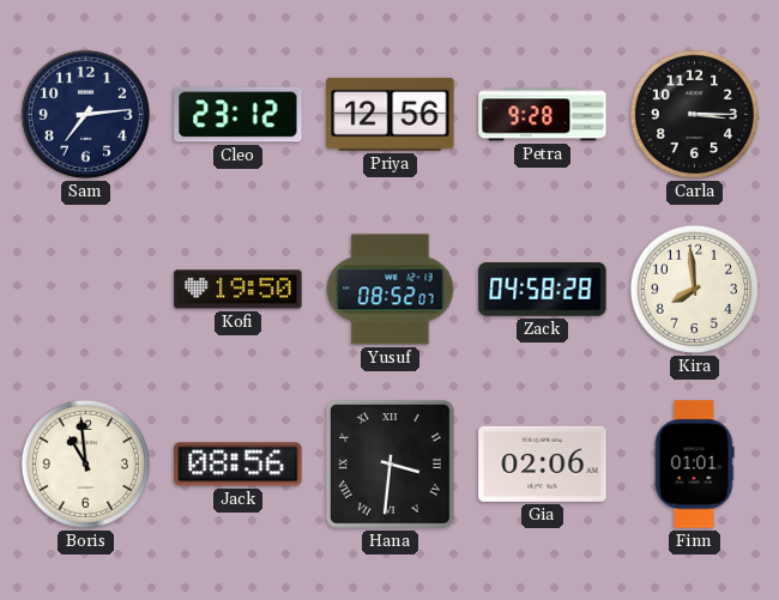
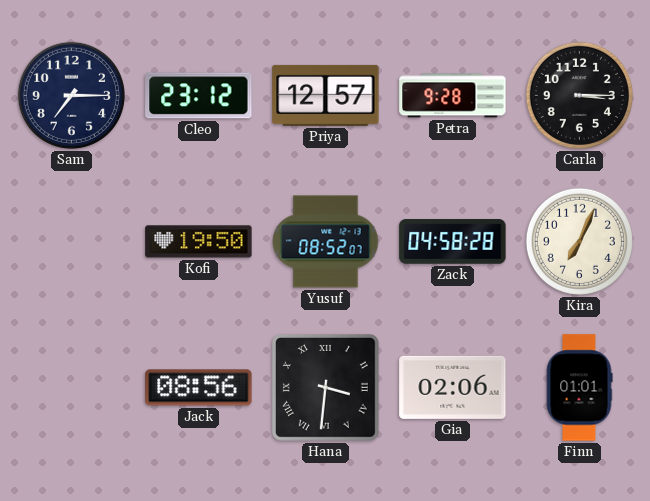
Sam: 7:14 -> 7:15 (71, 95)
Priya: 12:56 -> 12:57 (326, 95)
Kira: 7:59 -> 7:04 (579, 241)
Boris: 10:59 -> none (85, 463)
